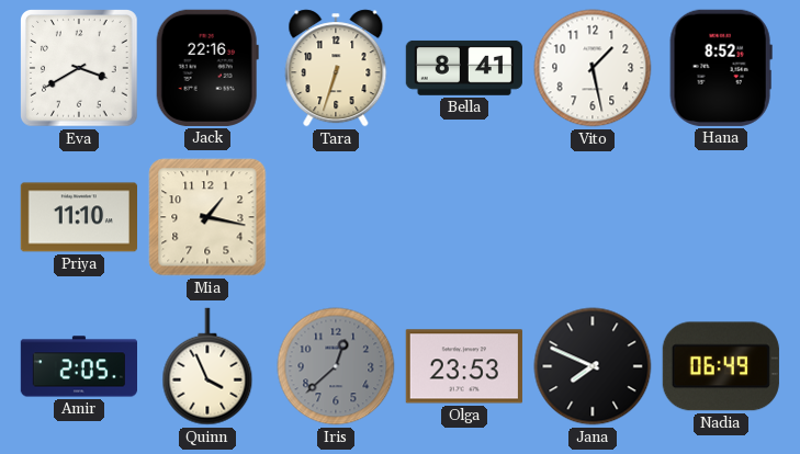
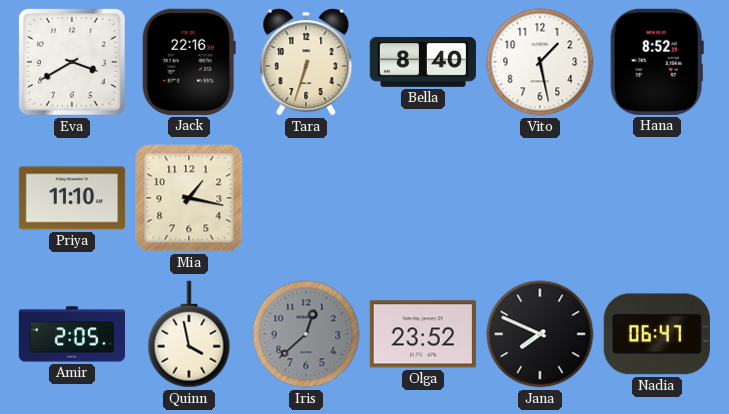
Bella: 8:41 -> 8:40 (423, 62)
Quinn: 3:56 -> 3:58 (189, 334)
Olga: 23:53 -> 23:52 (423, 334)
Nadia: 06:49 -> 06:47 (657, 334)
